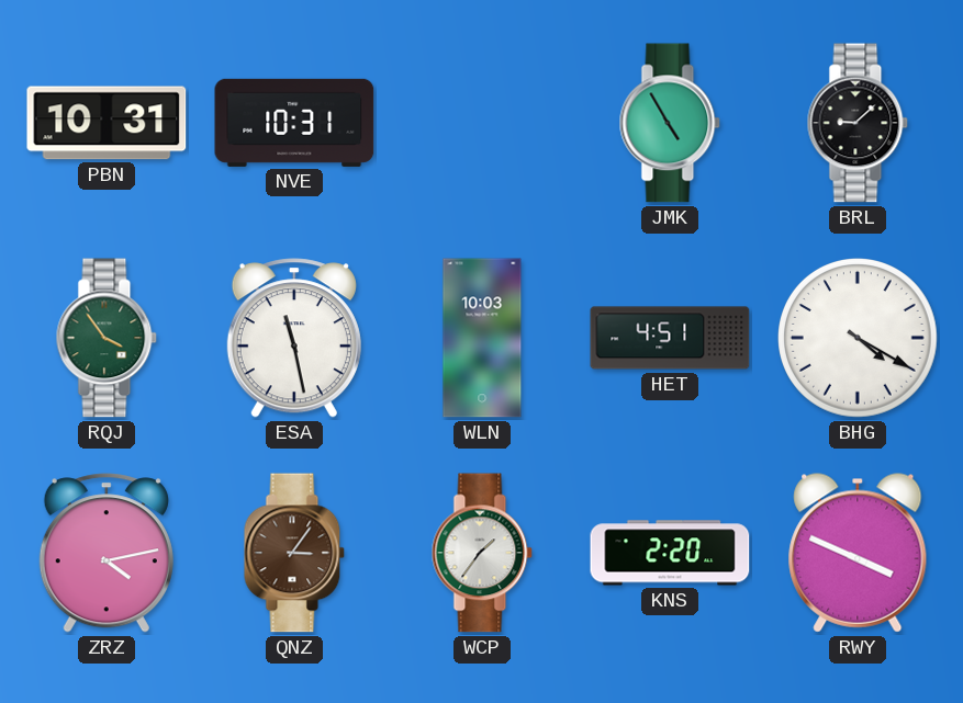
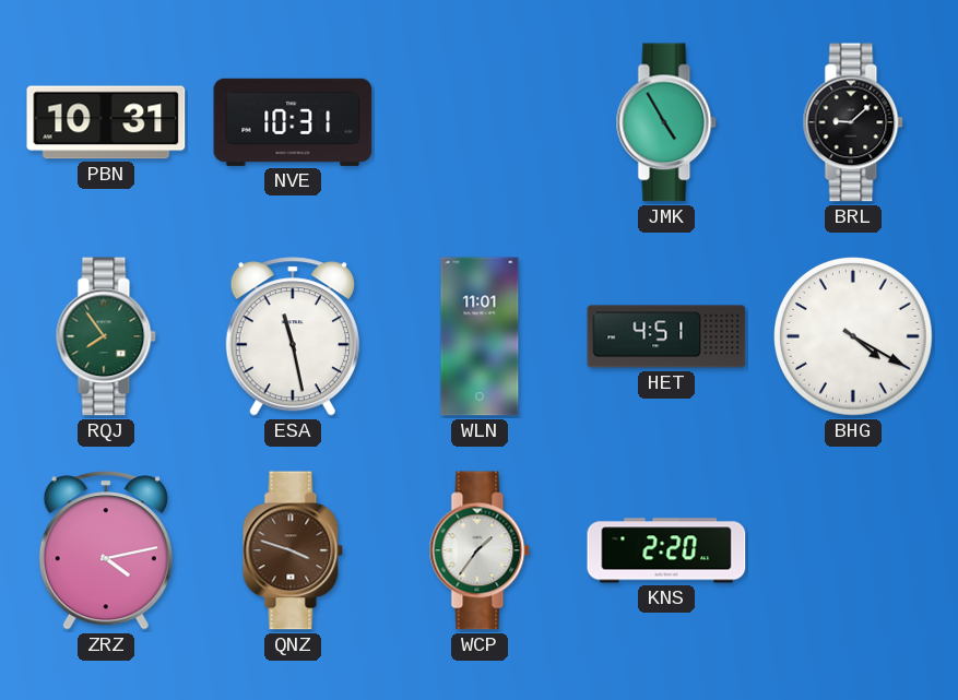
RQJ: 3:54 -> 7:54 (106, 336)
WLN: 10:03 -> 11:01 (480, 336)
QNZ: 3:06 -> 3:48 (293, 550)
RWY: 3:49 -> none (858, 553)
